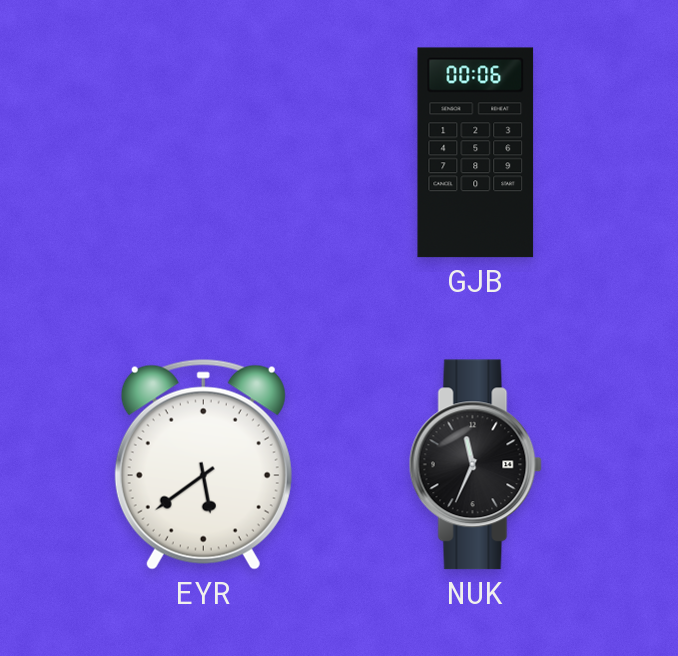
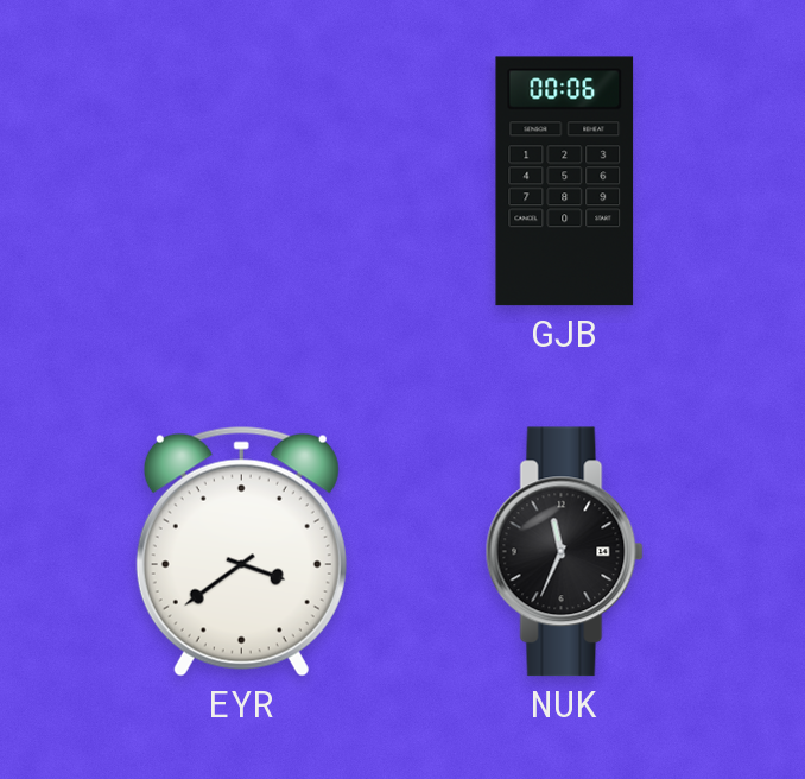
EYR: 5:39 -> 3:39 (241, 551)
